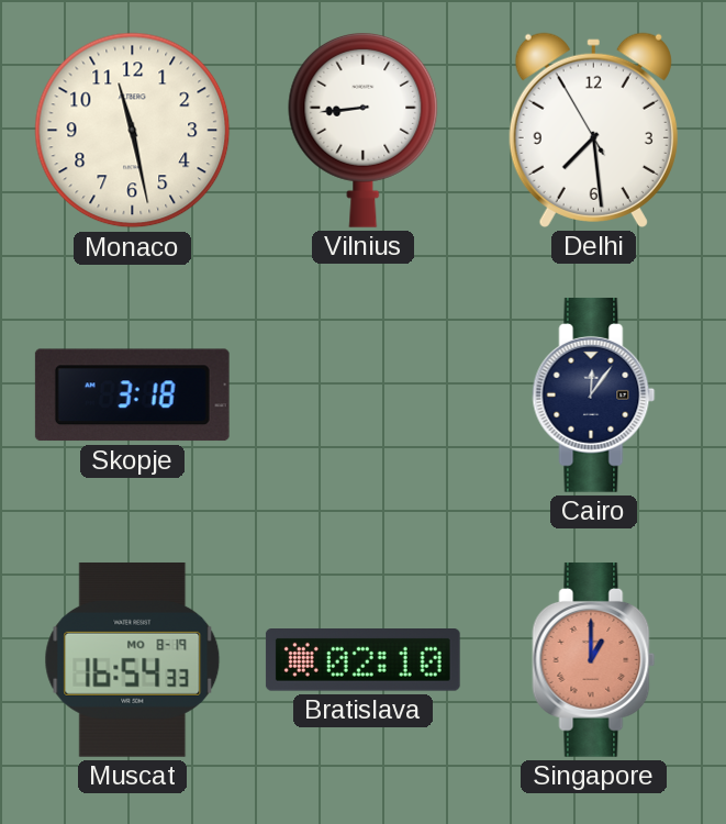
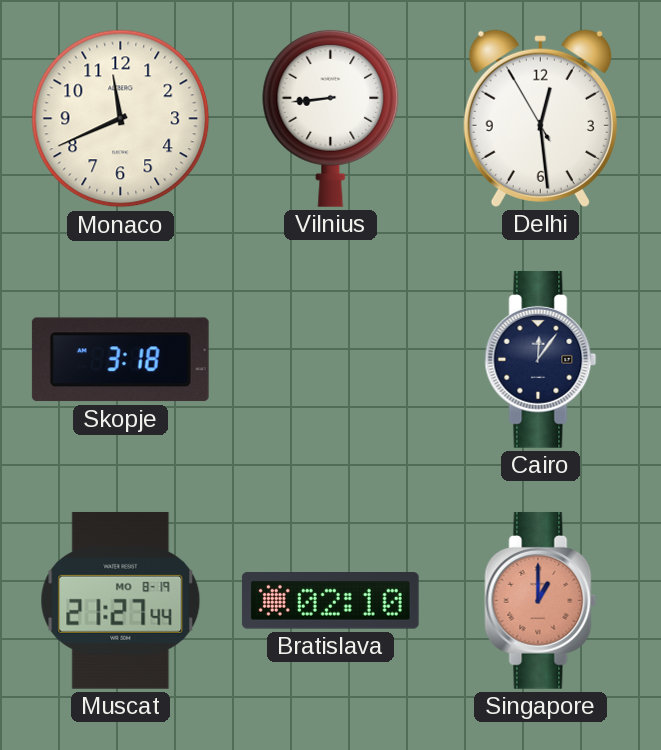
Monaco: 11:28 -> 11:41 (121, 119)
Delhi: 7:28 -> 12:28 (540, 118)
Muscat: 16:54 -> 21:27 (121, 600)
